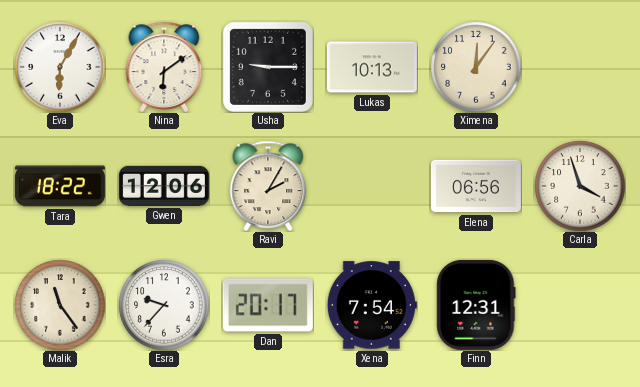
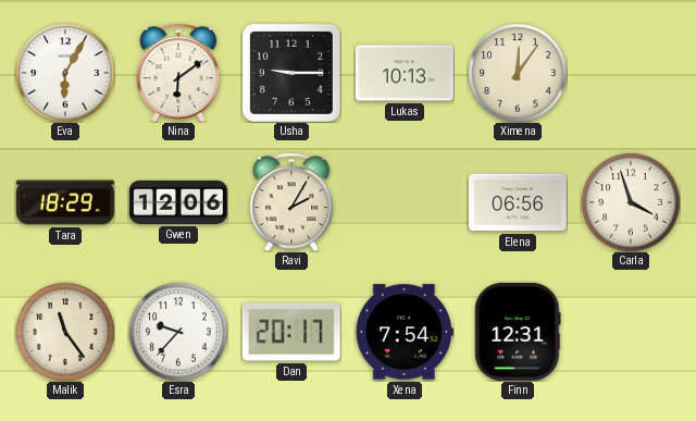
Tara: 18:22 -> 18:29 (65, 202)
